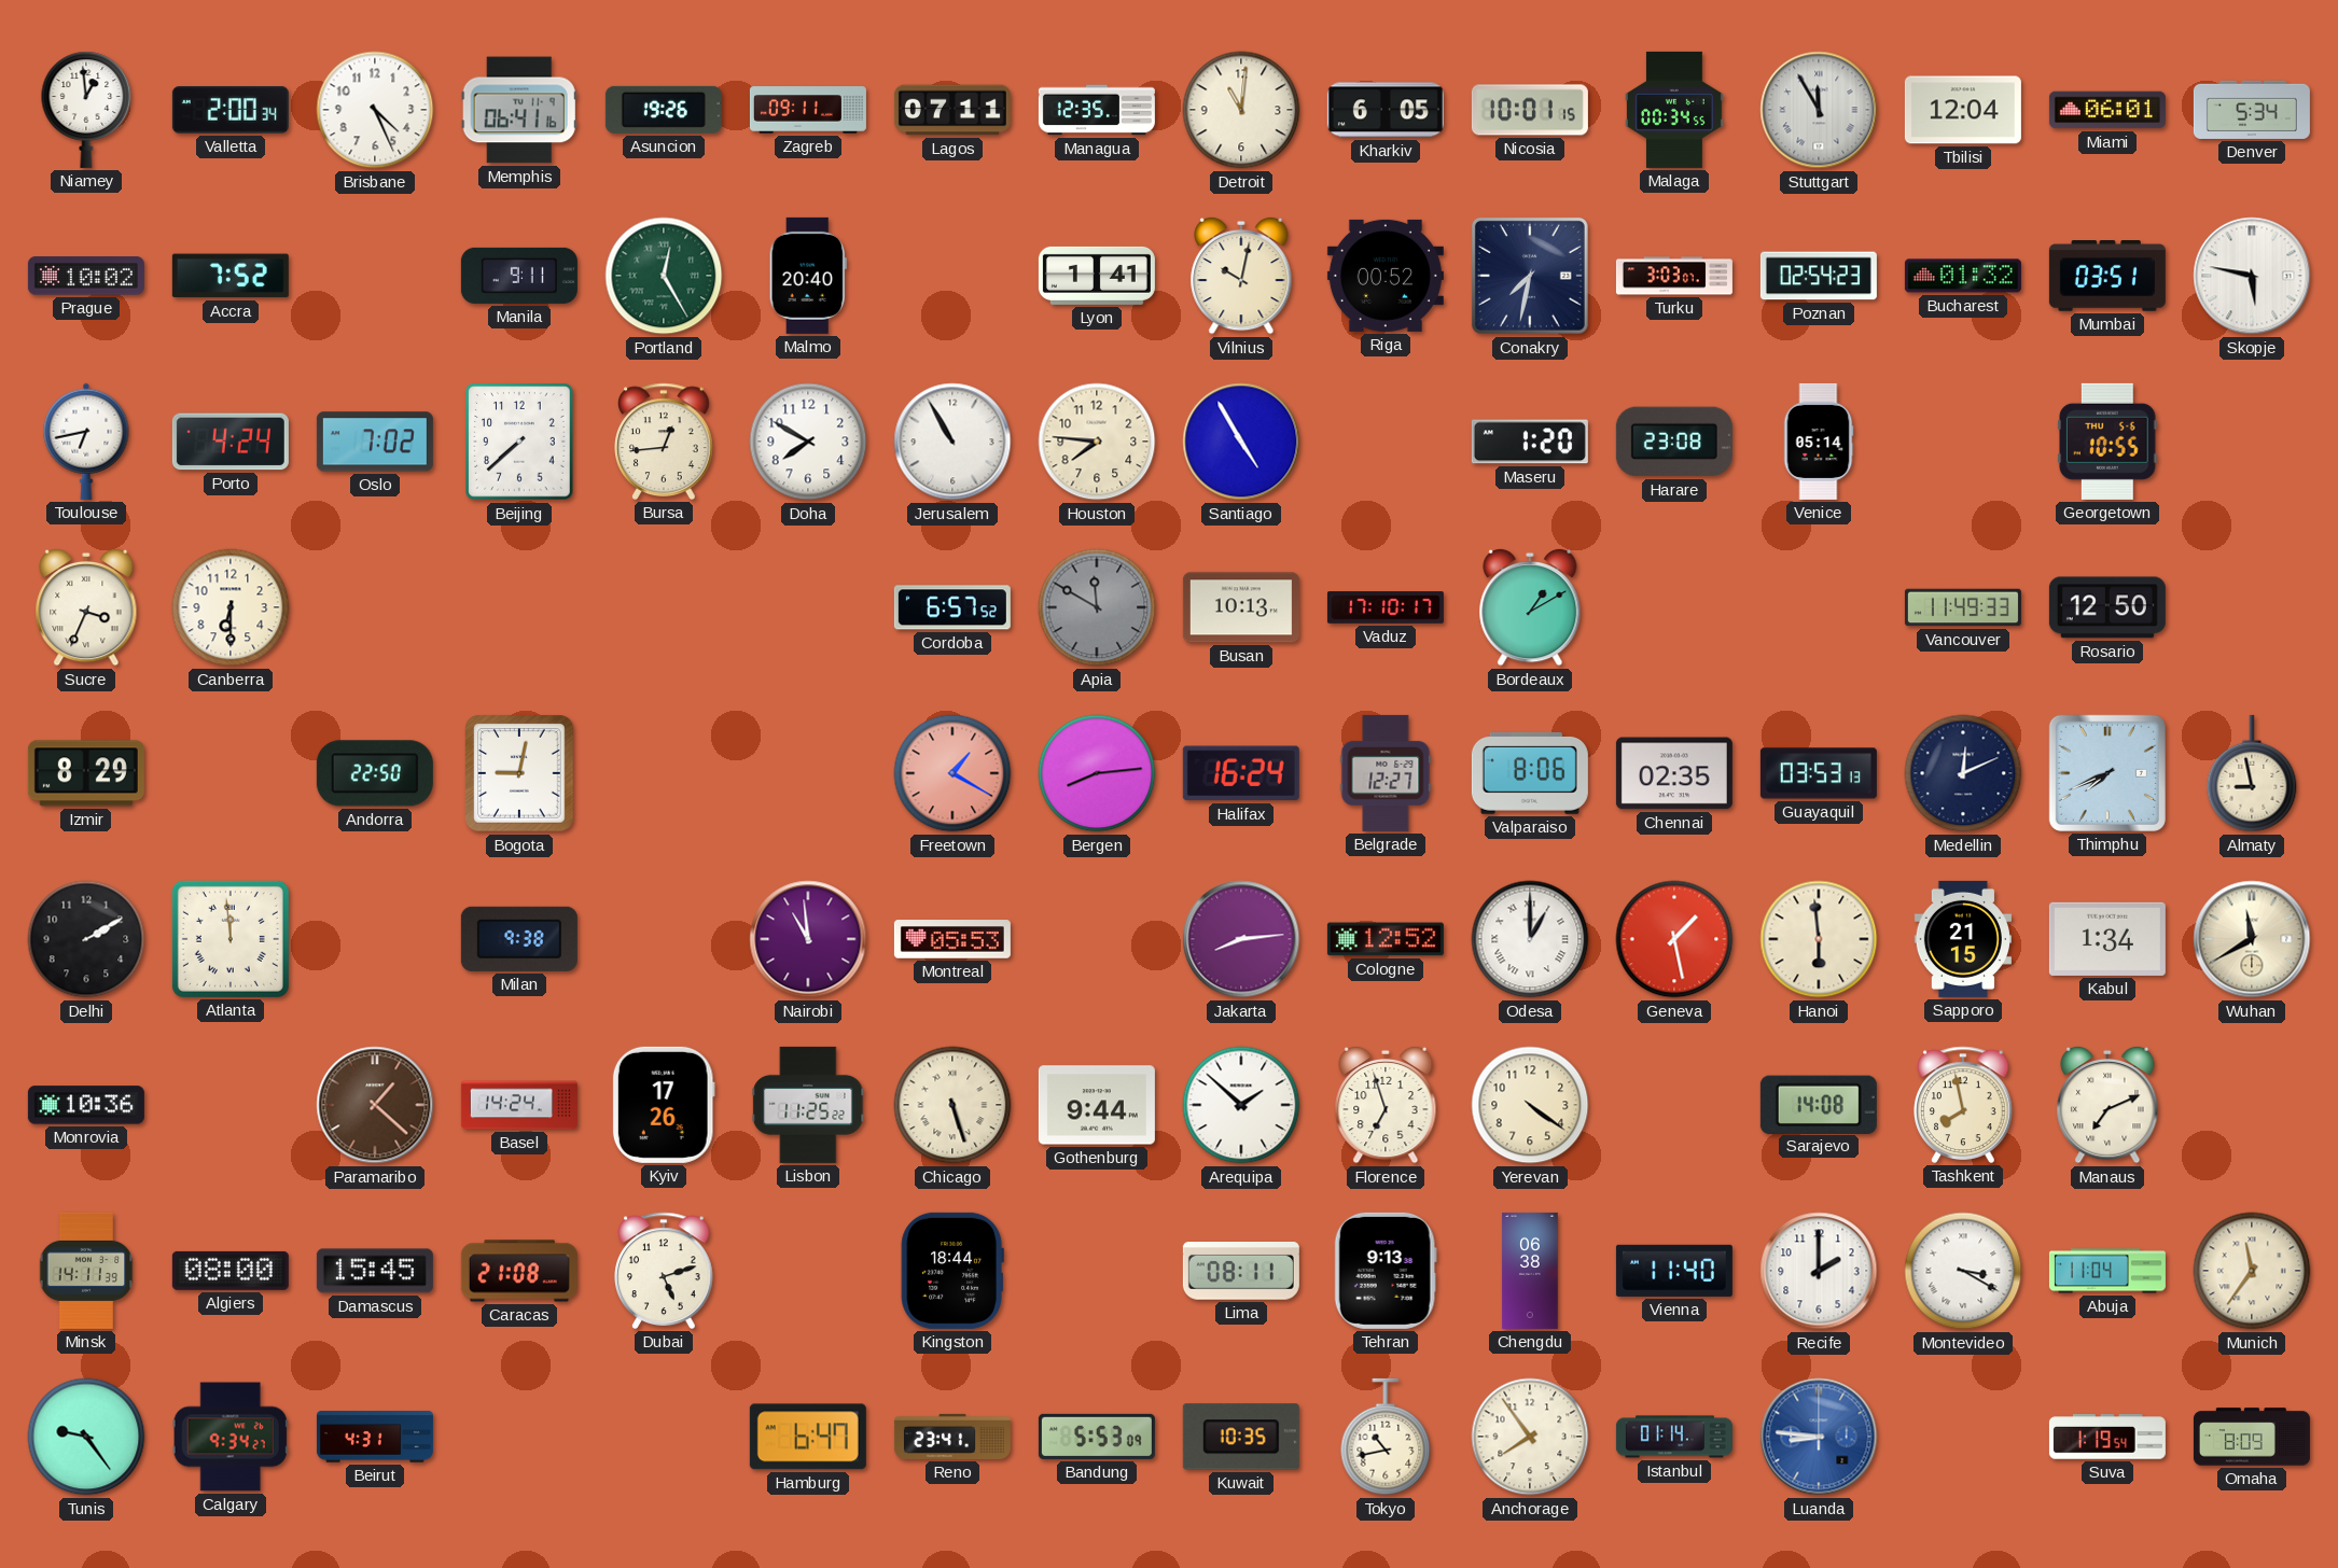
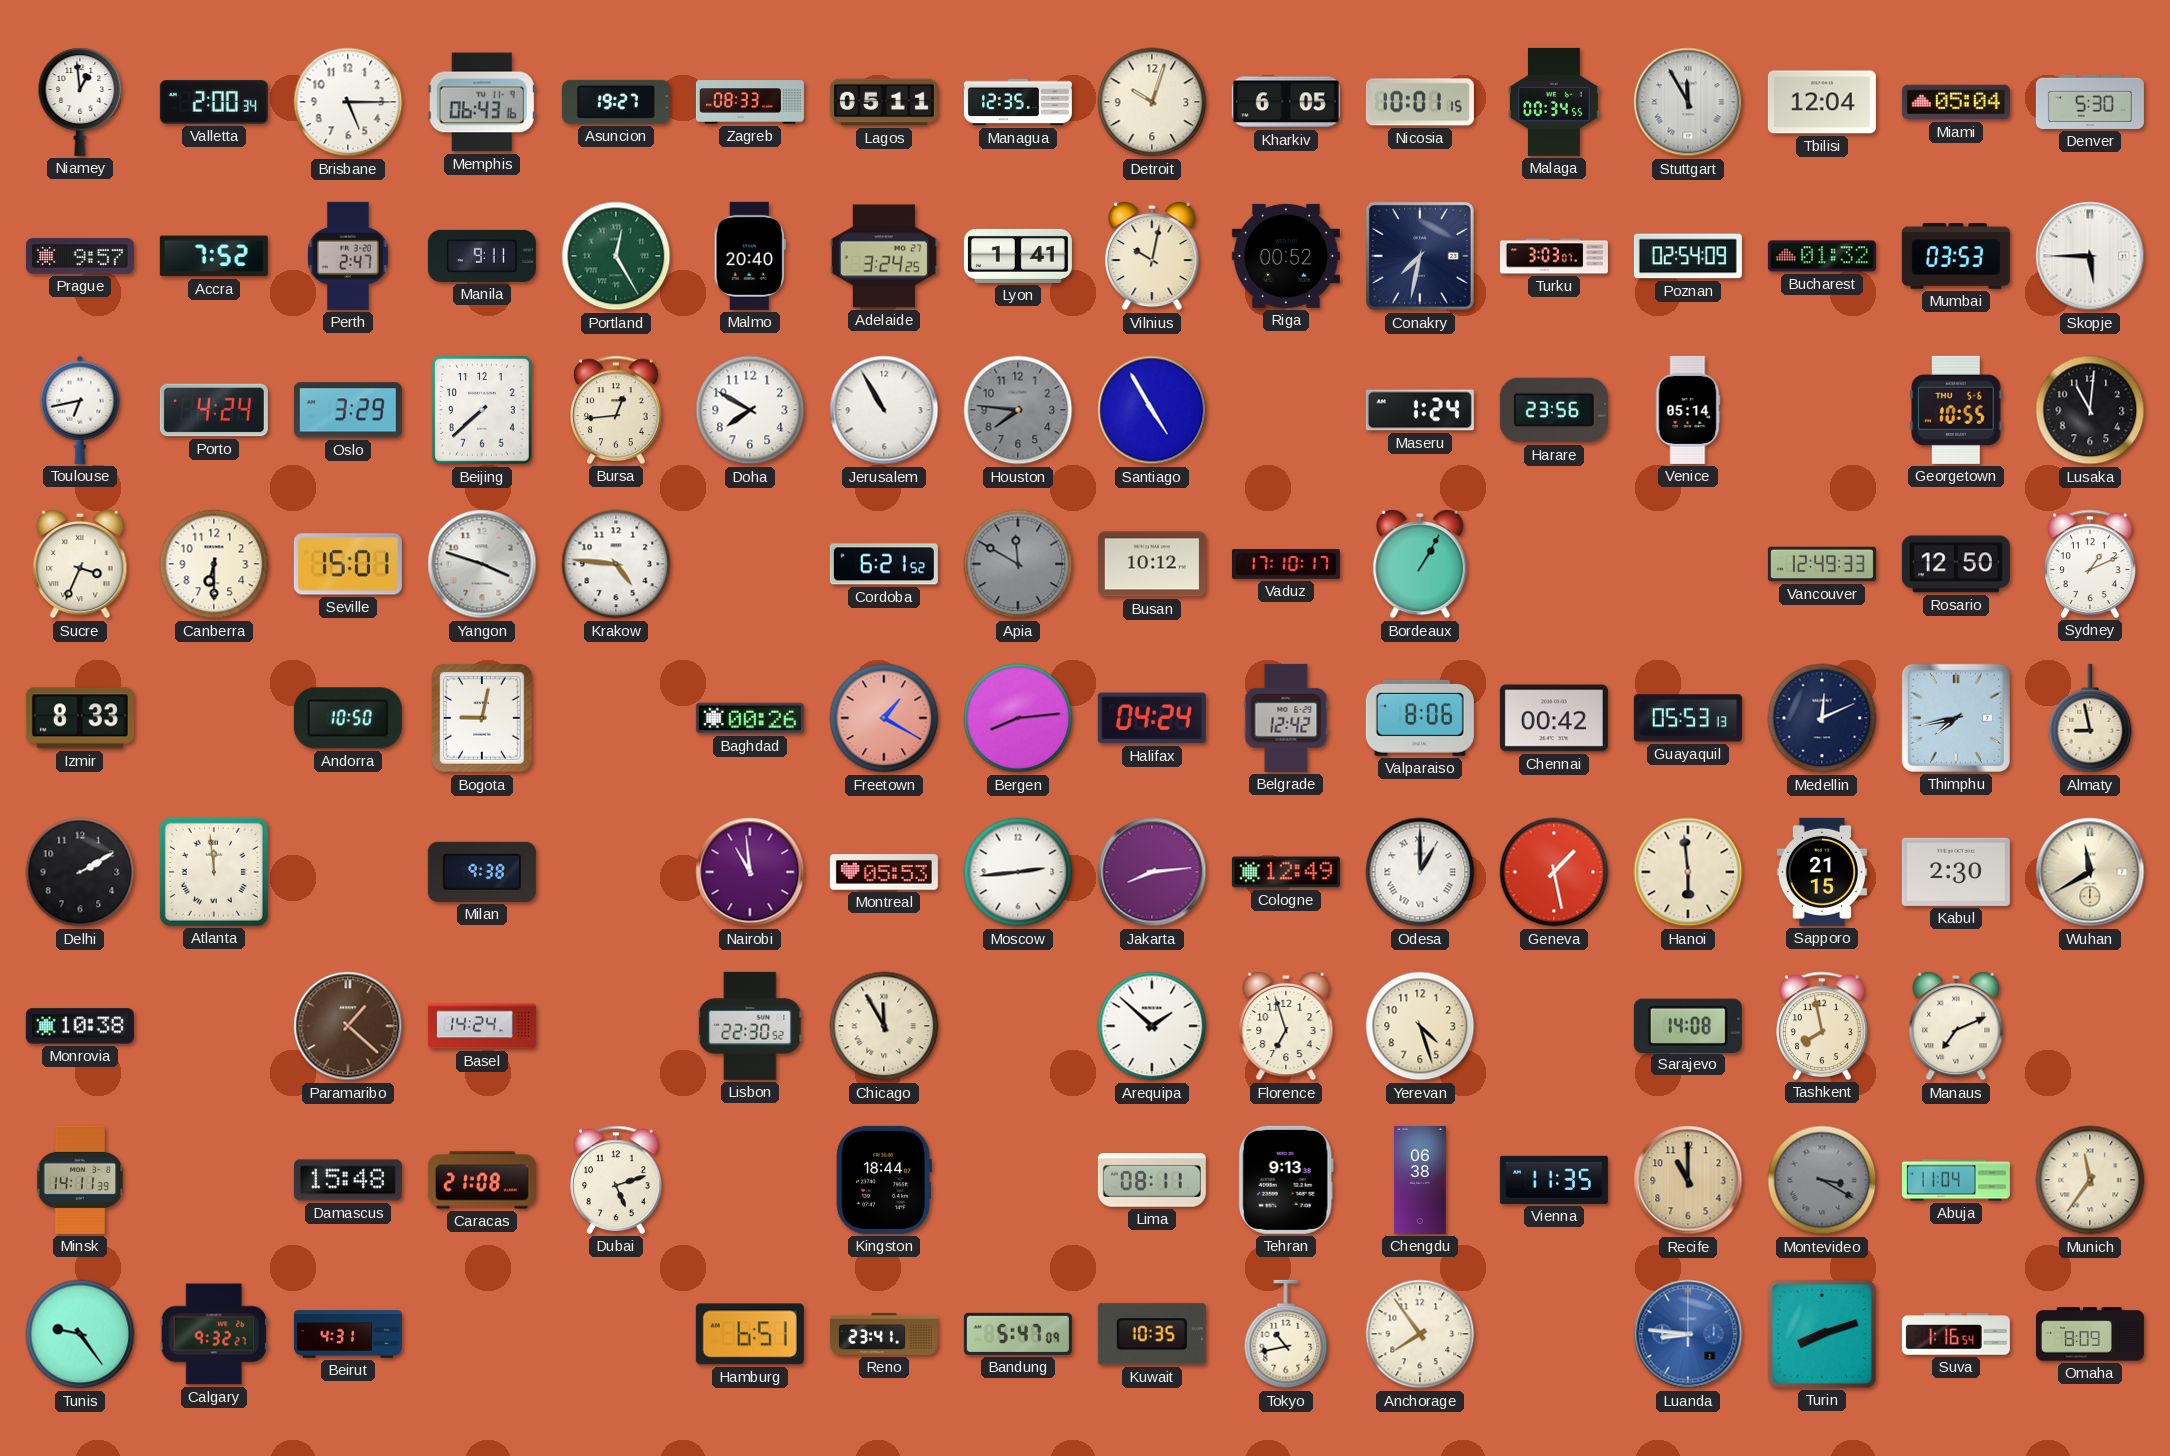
Brisbane: 4:26 -> 5:15 (348, 102)
Memphis: 06:41 -> 06:43 (482, 102)
Asuncion: 19:26 -> 19:27 (616, 102)
Zagreb: 09:11 -> 08:33 (750, 102)
Lagos: 07:11 -> 05:11 (884, 102)
Detroit: 11:01 -> 10:03 (1152, 102)
Miami: 06:01 -> 05:04 (1956, 102)
Denver: 5:34 -> 5:30 (2090, 102)
Prague: 10:02 -> 9:57 (80, 256)
Perth: none -> 2:47 (348, 256)
Adelaide: none -> 3:24 (884, 256)
Poznan: 02:54:23 -> 02:54:09 (1688, 256)
Mumbai: 03:51 -> 03:53 (1956, 257)
Skopje: 5:47 -> 5:45 (2090, 256)
Oslo: 7:02 -> 3:29 (348, 410)
Houston dial: cream -> grey (1018, 410)
Maseru: 1:20 -> 1:24 (1420, 410)
Harare: 23:08 -> 23:56 (1554, 410)
Lusaka: none -> 11:01 (2090, 410)
Seville: none -> 15:01 (348, 564)
Yangon: none -> 3:48 (482, 564)
Krakow: none -> 4:46 (616, 564)
Cordoba: 6:57 -> 6:21 (884, 564)
Busan: 10:13 -> 10:12 (1152, 564)
Bordeaux: 1:10 -> 1:05 (1420, 564)
Vancouver: 11:49 -> 12:49 (1822, 564)
Sydney: none -> 1:11 (2090, 564)
Izmir: 8:29 -> 8:33 (80, 718)
Andorra: 22:50 -> 10:50 (348, 718)
Baghdad: none -> 00:26 (750, 718)
Halifax: 16:24 -> 04:24 (1152, 718)
Belgrade: 12:27 -> 12:42 (1286, 718)
Chennai: 02:35 -> 00:42 (1554, 718)
Guayaquil: 03:53 -> 05:53 (1688, 718)
Thimphu: 7:41 -> 7:43 (1956, 718)
Moscow: none -> 2:44 (1018, 872)
Cologne: 12:52 -> 12:49 (1286, 872)
Kabul: 1:34 -> 2:30 (1956, 872)
Monrovia: 10:36 -> 10:38 (80, 1026)
Kyiv: 17:26 -> none (664, 1105)
Lisbon: 11:25 -> 22:30 (750, 1026)
Chicago: 5:27 -> 11:55 (884, 1026)
Gothenburg: 9:44 -> none (1097, 1105)
Yerevan: 4:21 -> 4:27 (1420, 1026)
Algiers: 08:00 -> none (231, 1271)
Damascus: 15:45 -> 15:48 (348, 1180)
Vienna: 11:40 -> 11:35 (1554, 1180)
Recife: 2:00 -> 11:00 (1688, 1180)
Recife dial: white -> champagne (1688, 1180)
Montevideo dial: white -> grey (1822, 1180)
Calgary: 9:34 -> 9:32 (214, 1334)
Hamburg: 6:47 -> 6:51 (750, 1334)
Bandung: 5:53 -> 5:47 (1018, 1334)
Istanbul: 01:14 -> none (1674, 1437)
Turin: none -> 8:12 (1822, 1334)
Suva: 1:19 -> 1:16 (1956, 1334)
